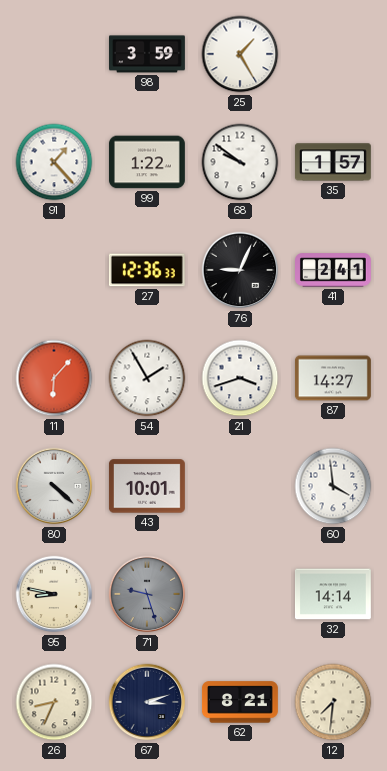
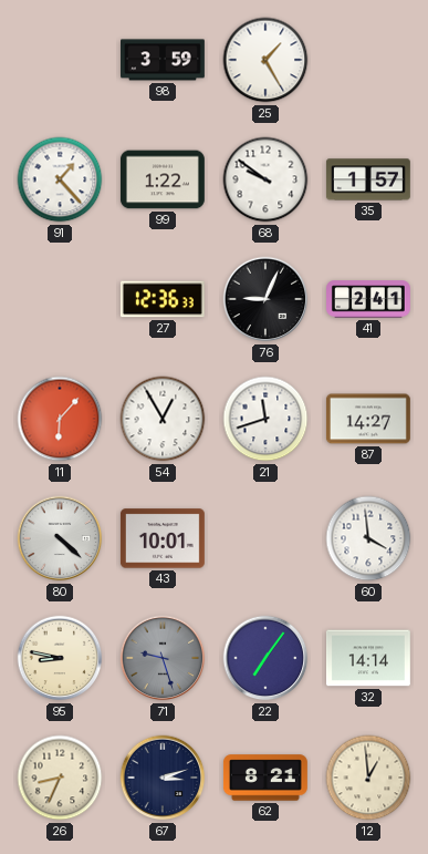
54: 1:55 -> 12:55 (163, 419)
21: 3:42 -> 11:42 (265, 419)
22: none -> 7:06 (265, 658)
12: 7:31 -> 12:59 (368, 778)
